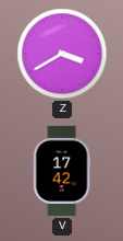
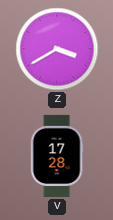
V: 17:42 -> 17:28 (57, 156)
